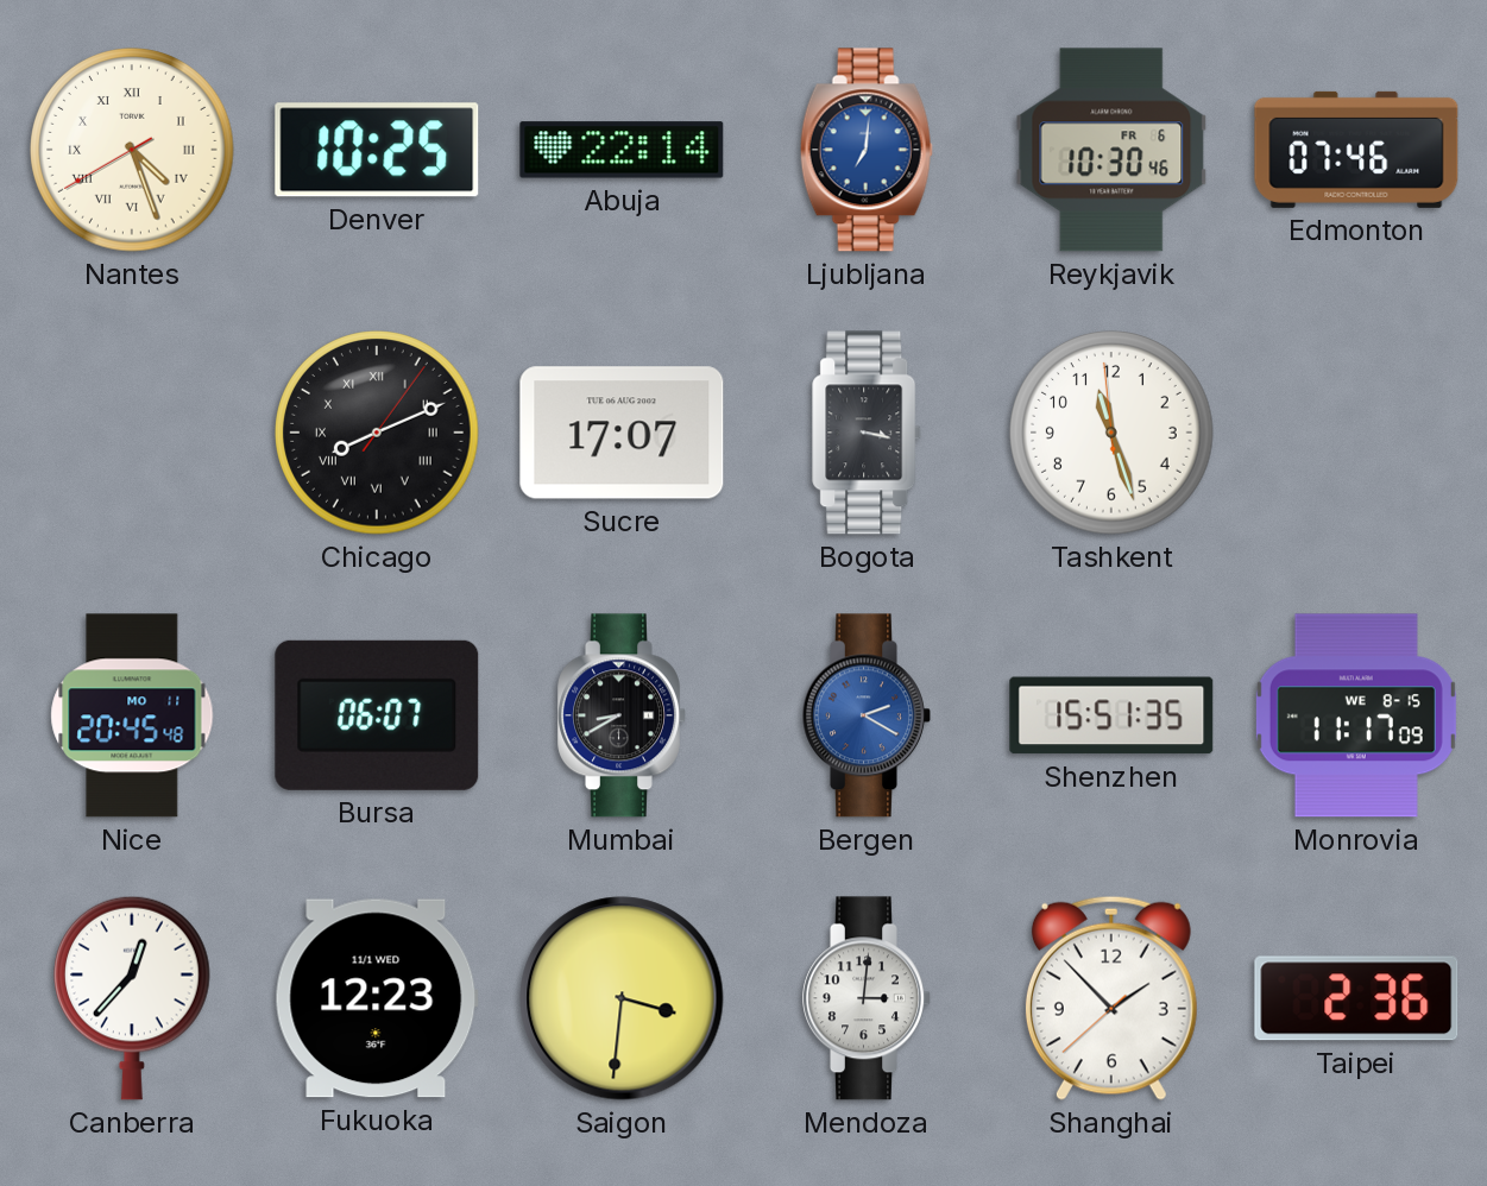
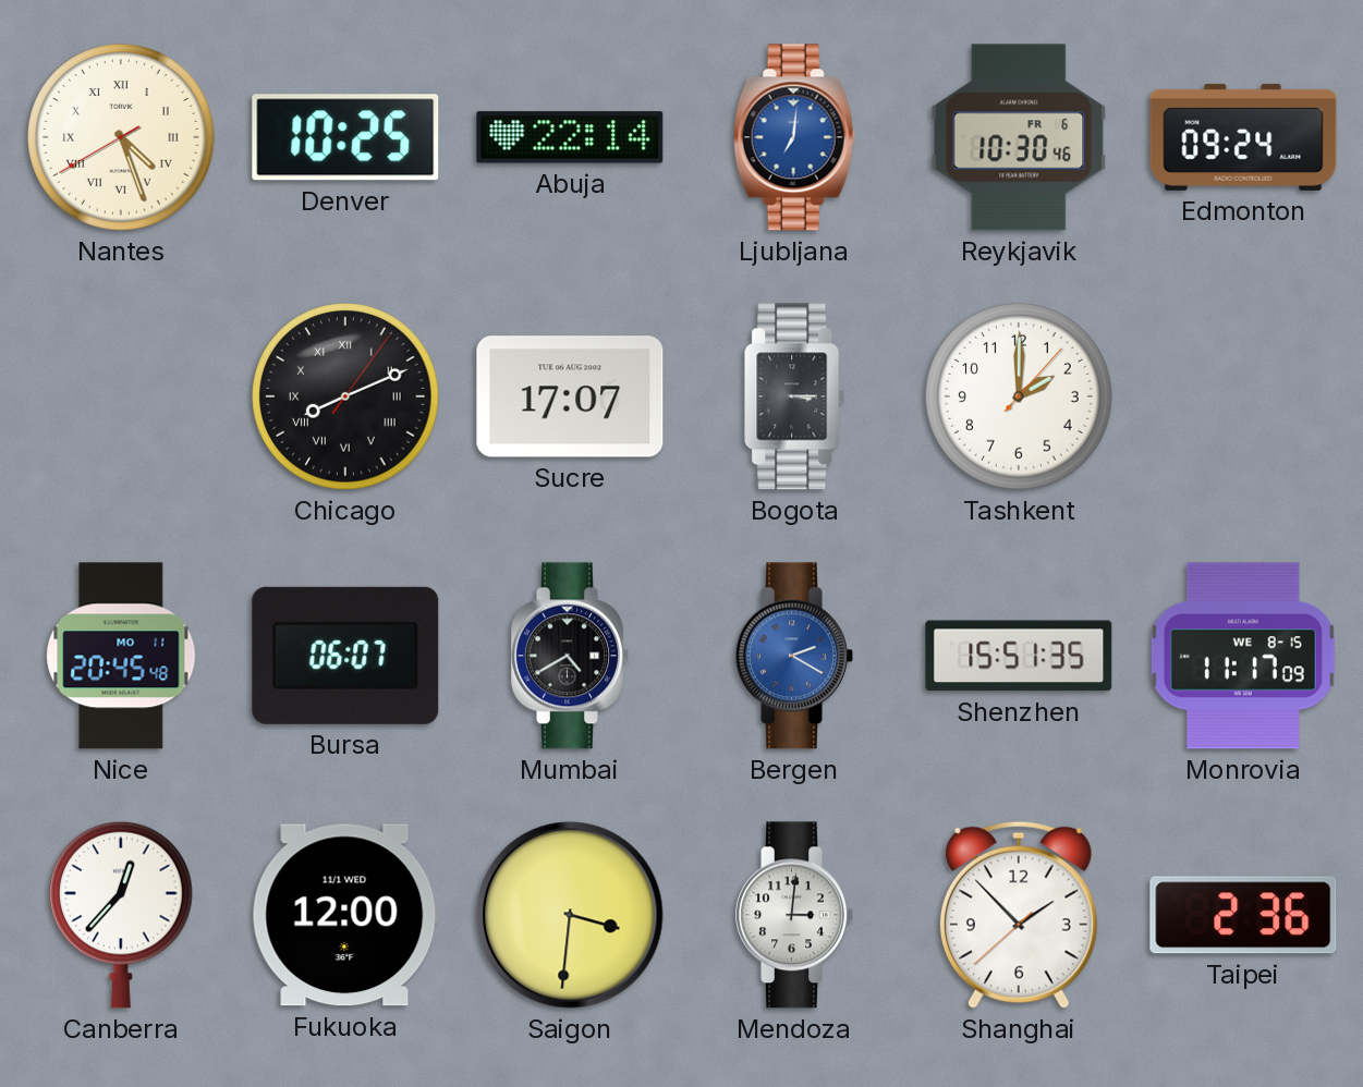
Edmonton: 07:46 -> 09:24 (1243, 137)
Bogota: 3:17 -> 3:15 (795, 396)
Tashkent: 11:26 -> 2:00 (1019, 396)
Mumbai: 8:40 -> 4:40 (570, 656)
Fukuoka: 12:23 -> 12:00 (345, 915)
